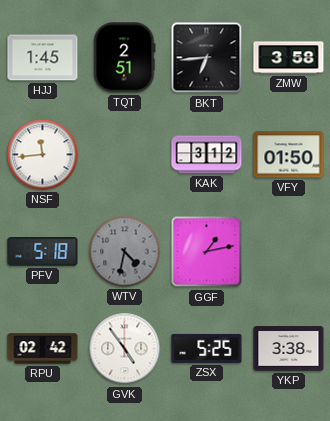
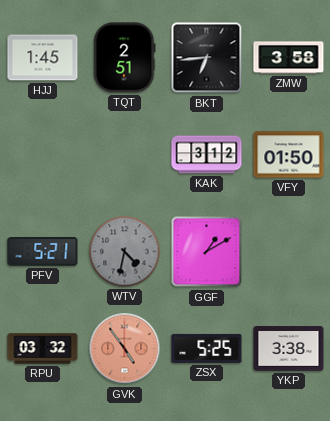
NSF: 11:44 -> none (43, 155)
PFV: 5:18 -> 5:21 (43, 252)
GGF: 1:13 -> 1:10 (207, 252)
RPU: 02:42 -> 03:32 (43, 349)
GVK dial: white -> salmon (125, 349)
